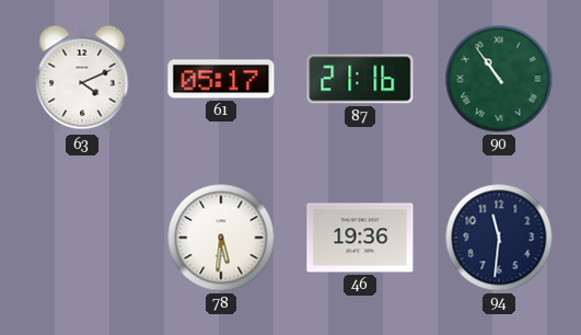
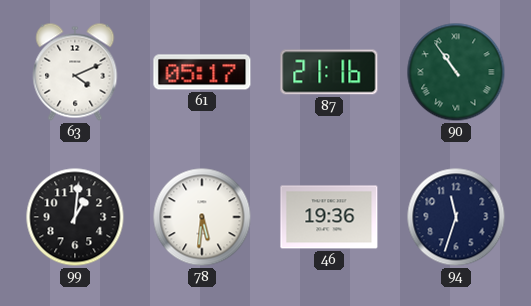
99: none -> 1:01 (75, 217)
94: 11:31 -> 11:33 (456, 217)
